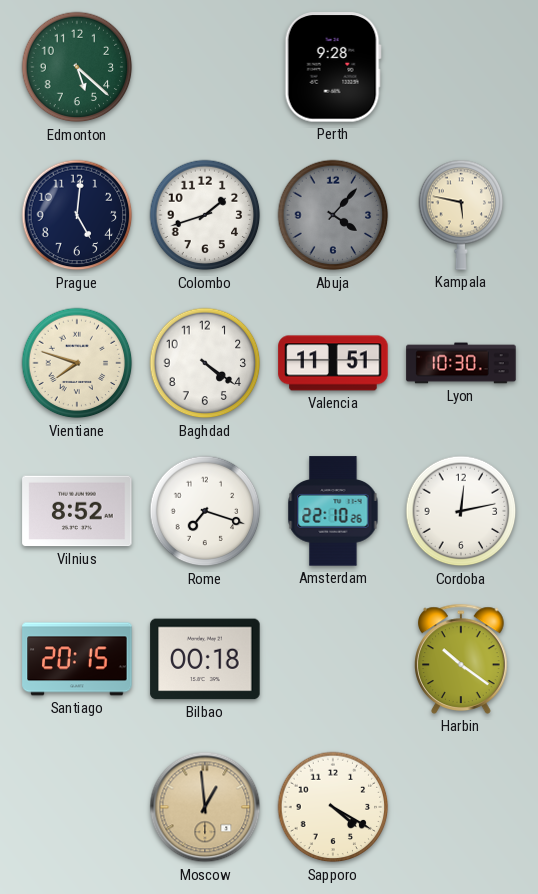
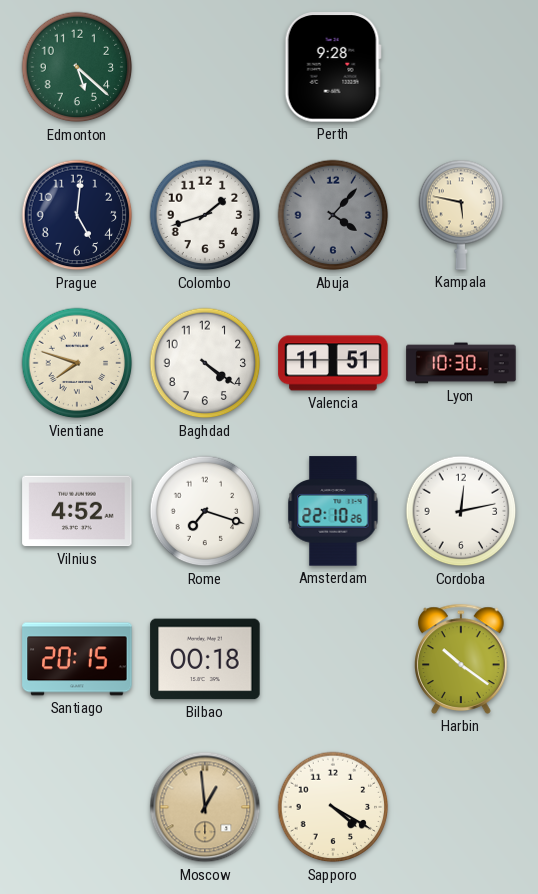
Vilnius: 8:52 -> 4:52 (77, 511)
